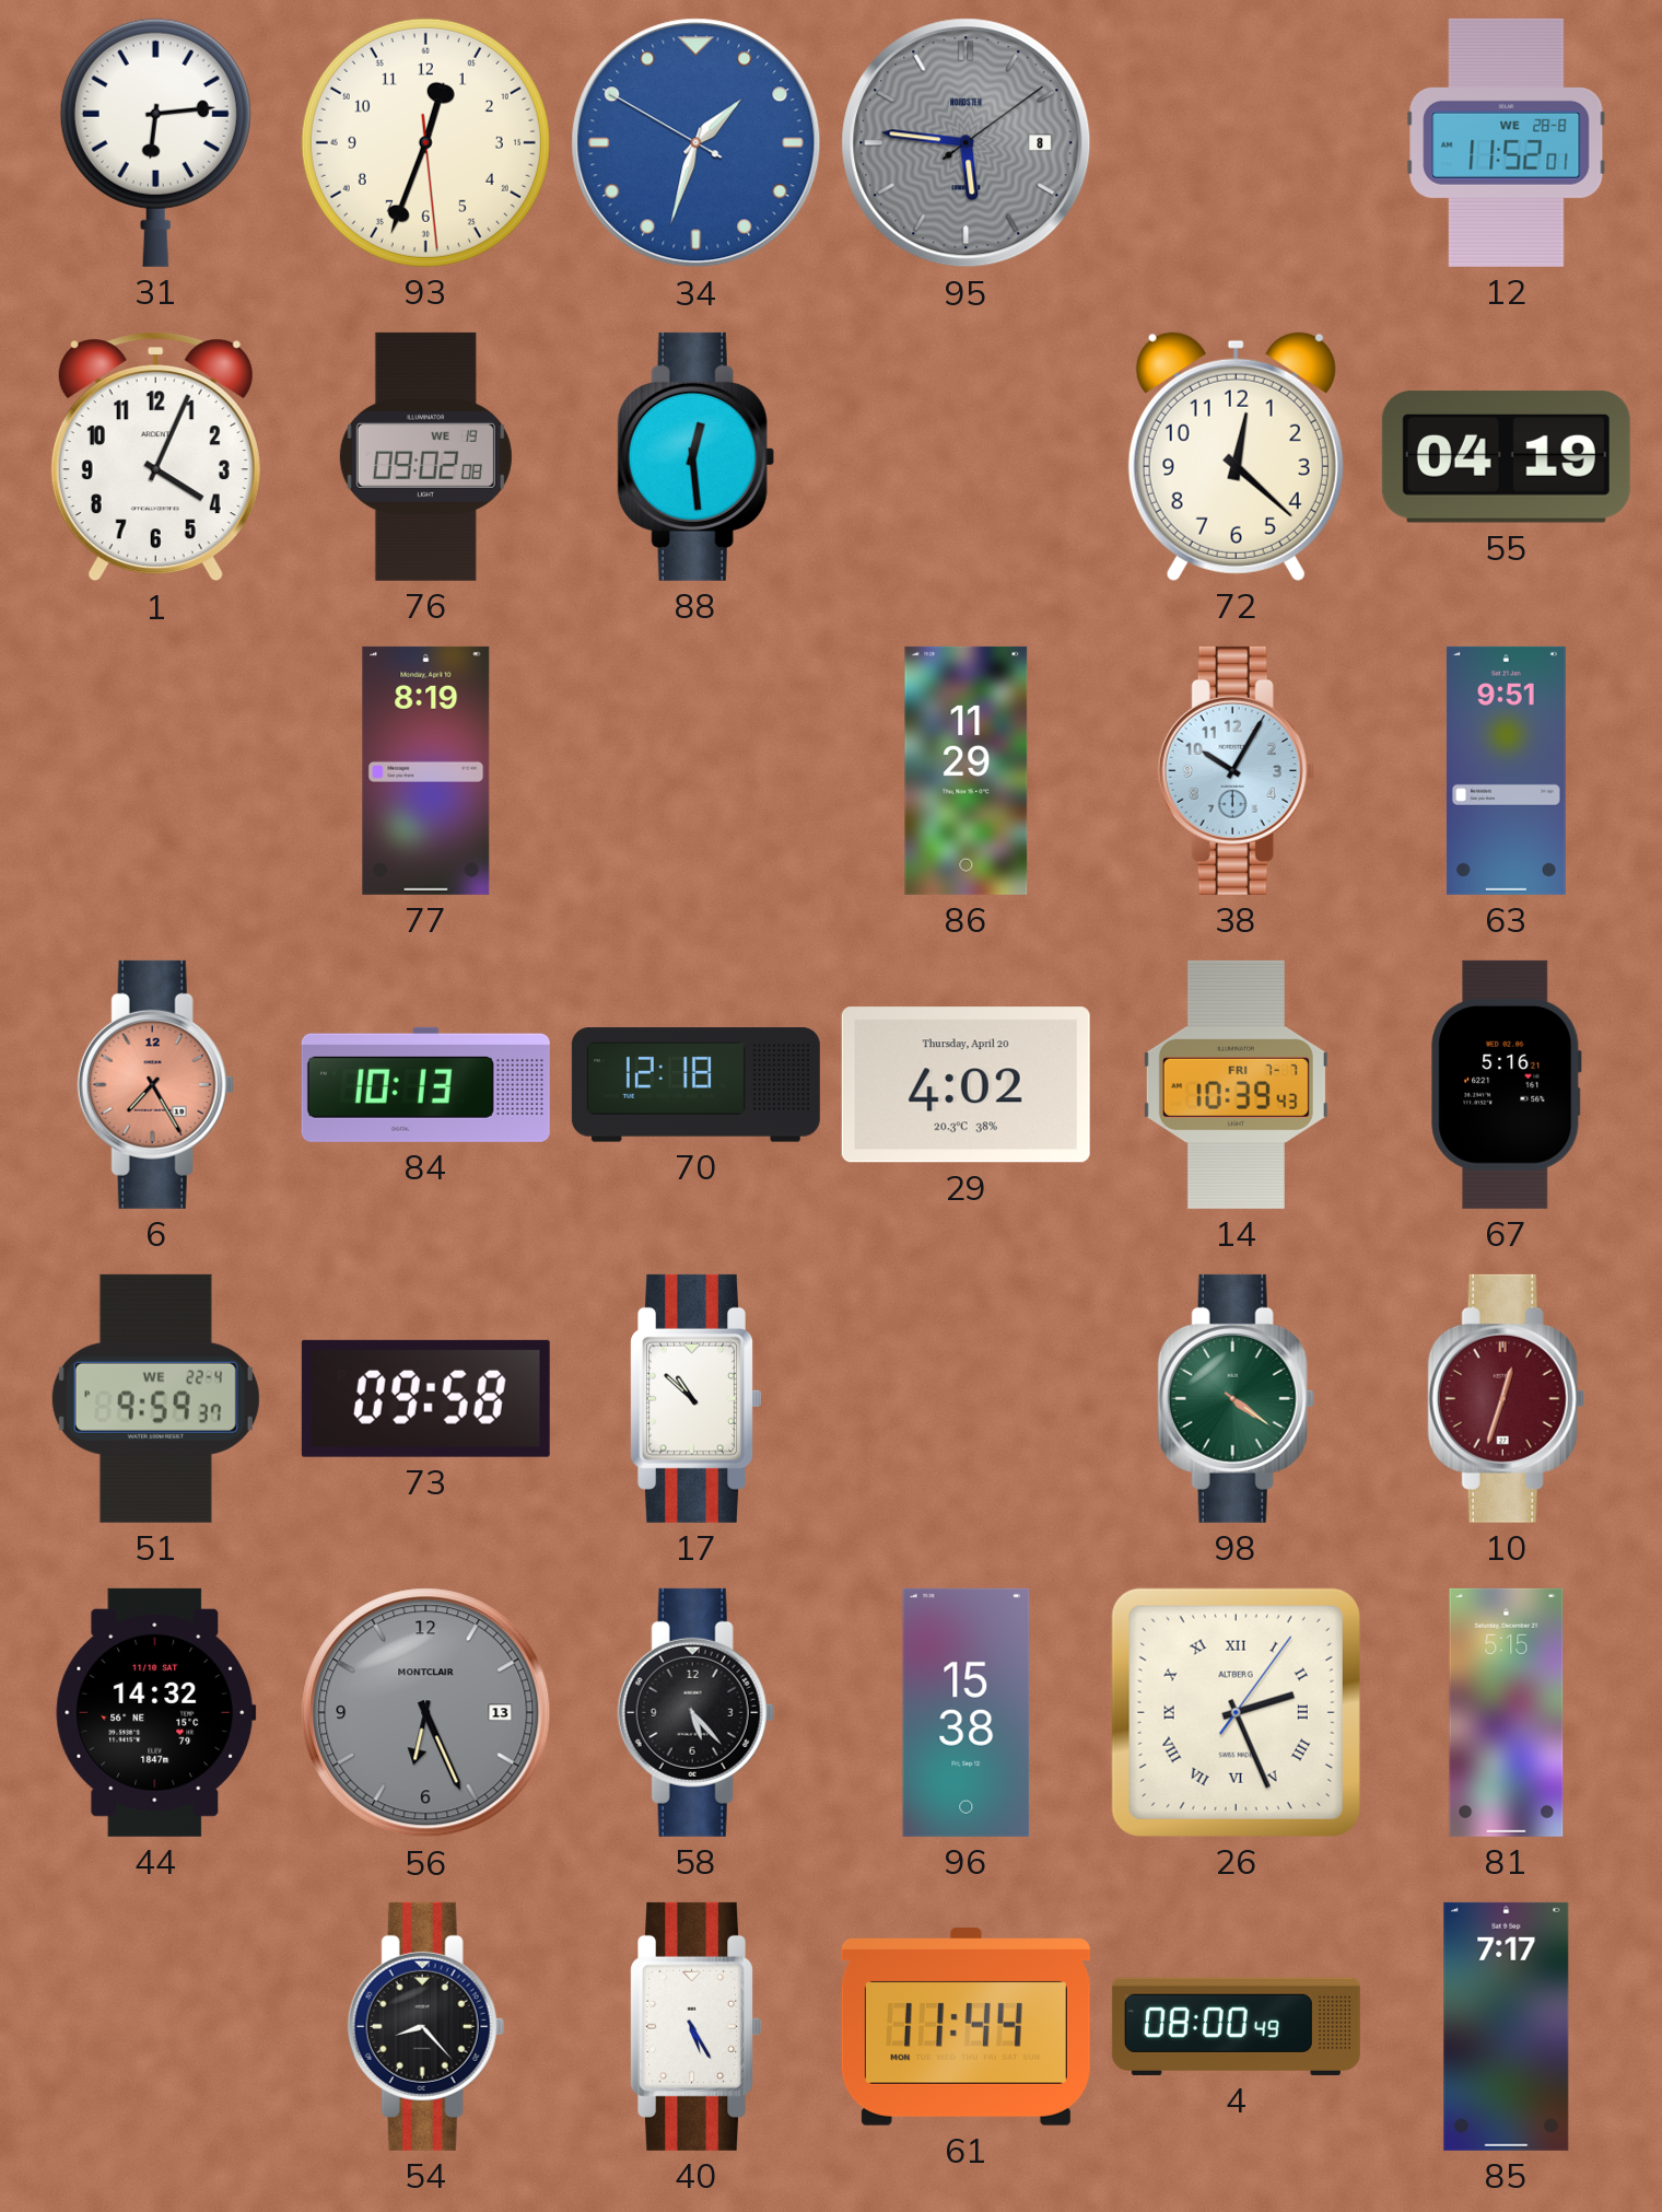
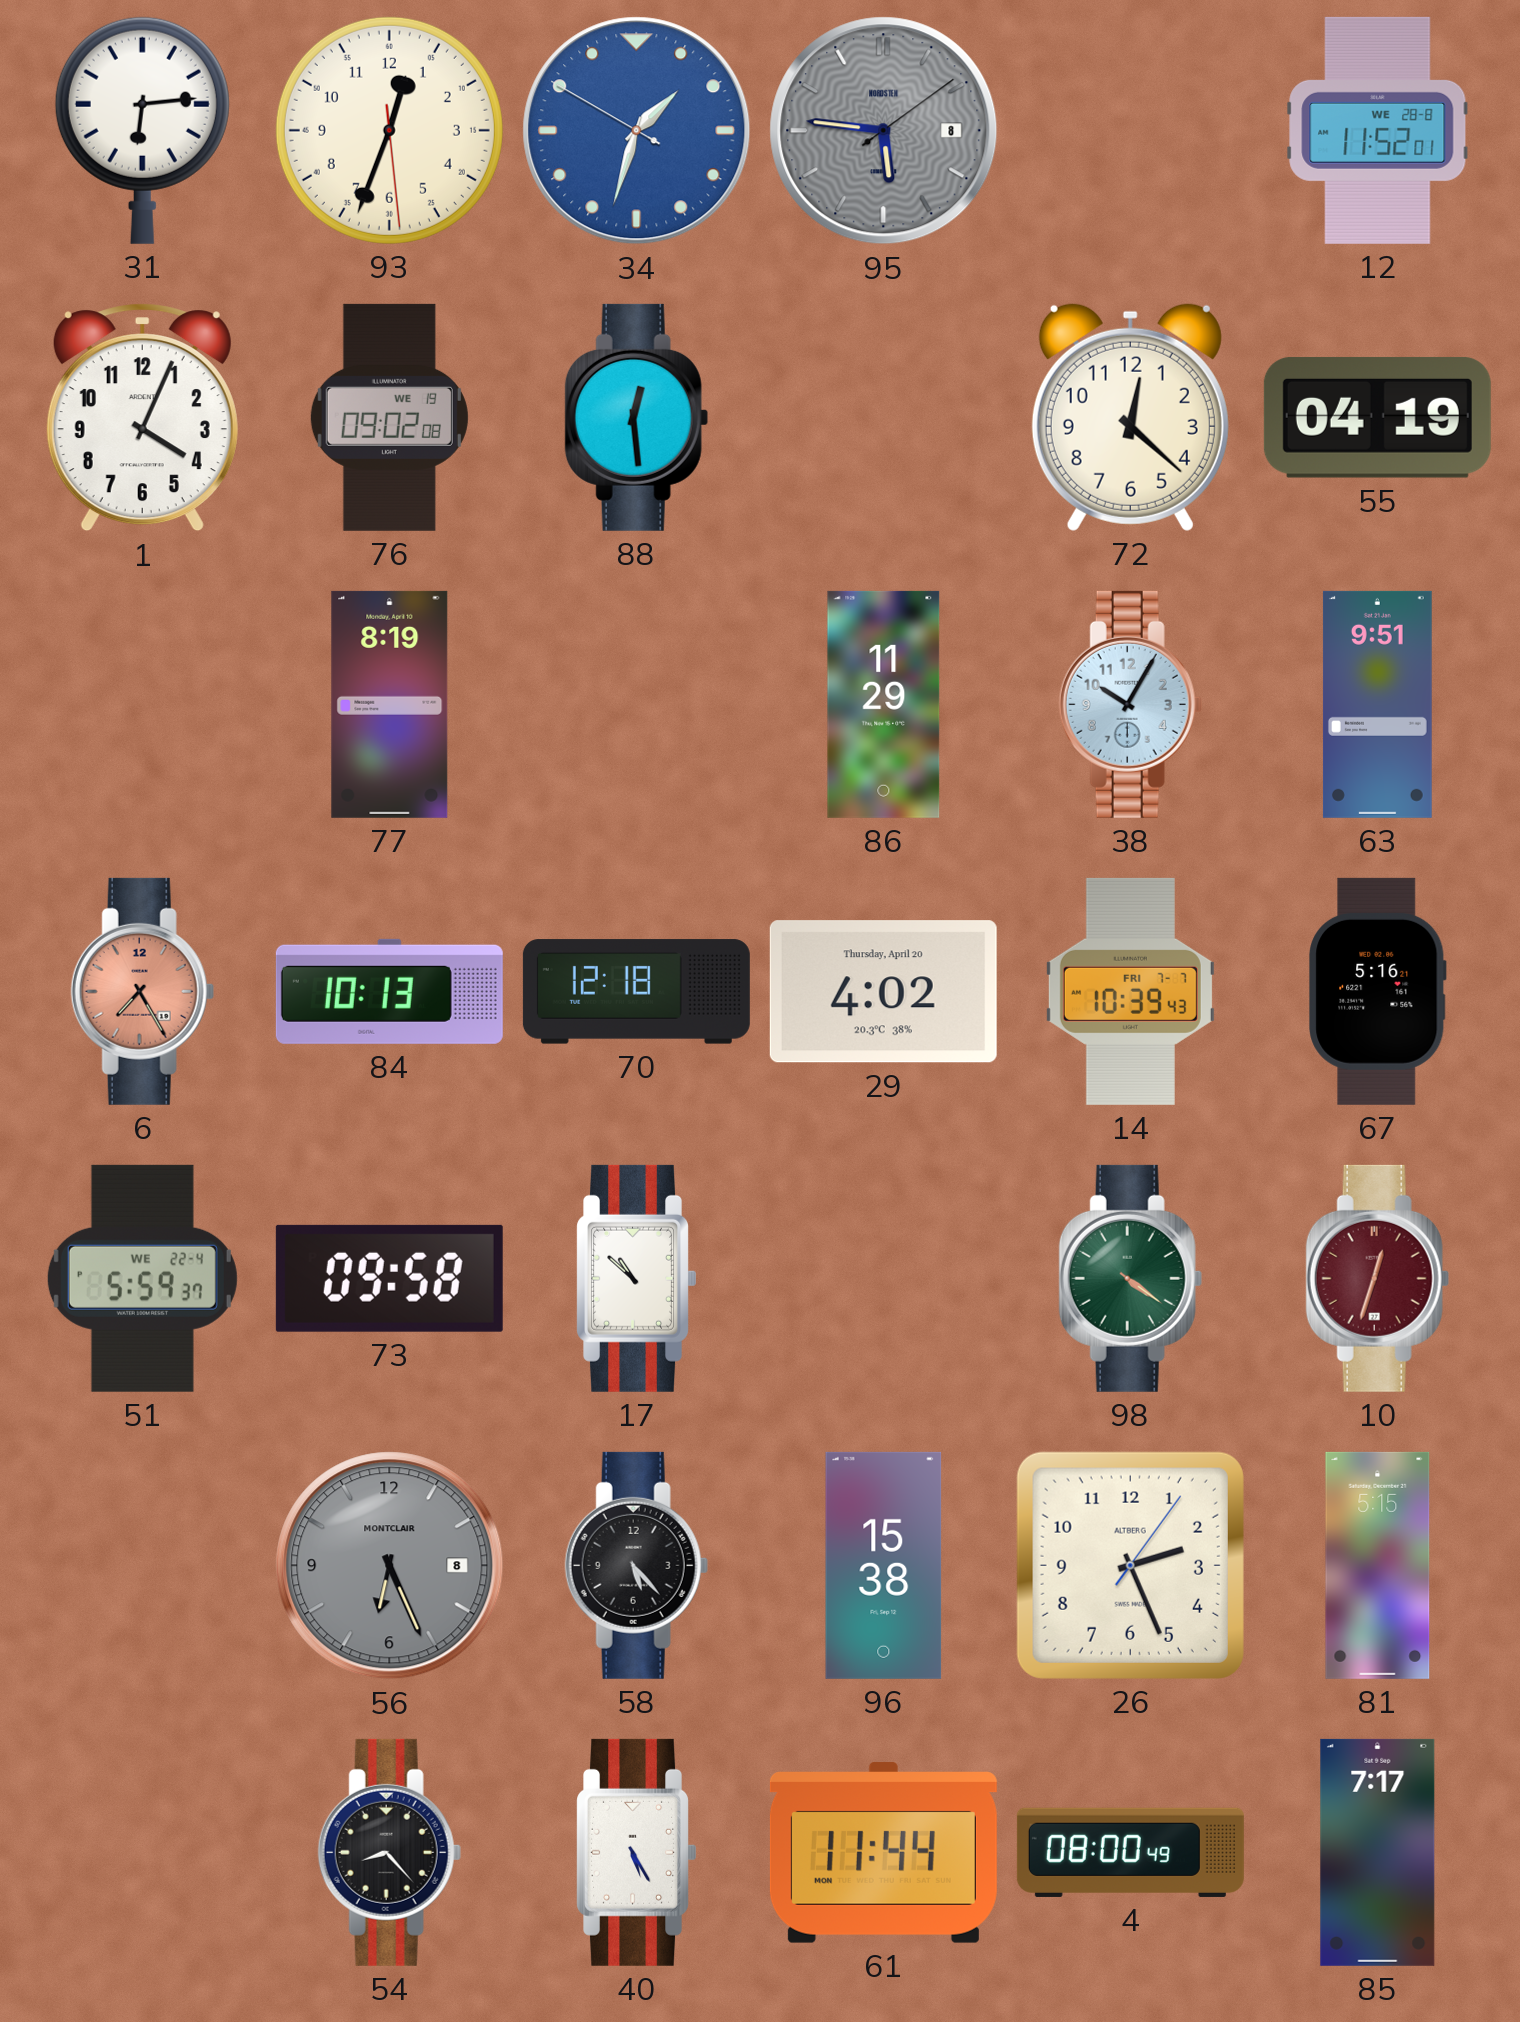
51: 9:59 -> 5:59 (142, 1278)
44: 14:32 -> none (156, 1712)
56 date: 13 -> 8 (390, 1566)
26 numerals: Roman -> Arabic (1130, 1565)
